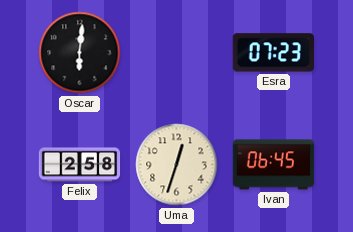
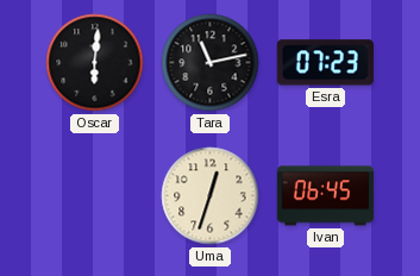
Tara: none -> 11:13 (211, 63)
Felix: 2:58 -> none (80, 165)
